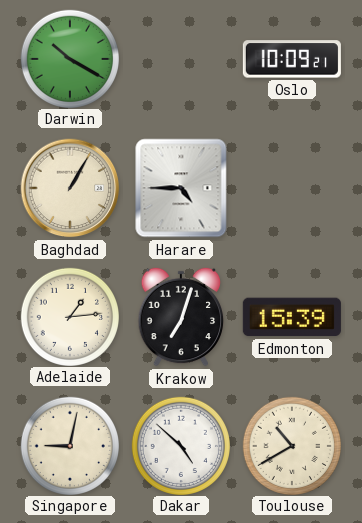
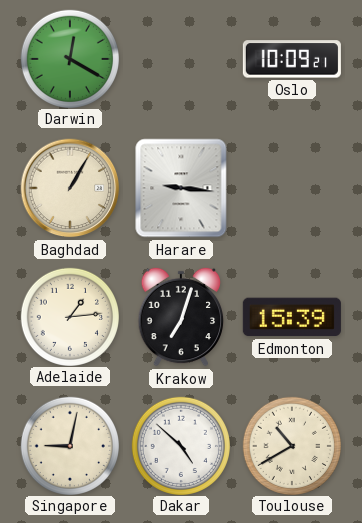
Darwin: 10:20 -> 12:20 (69, 58)
Harare: 4:45 -> 9:16 (181, 188)
